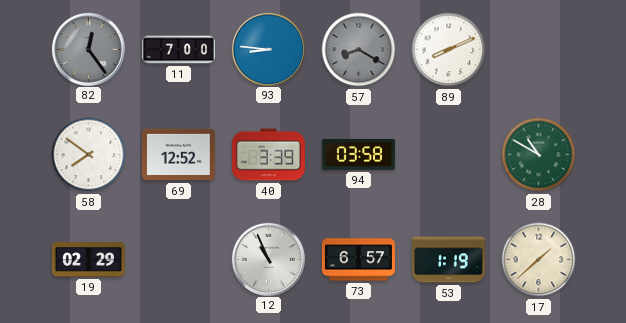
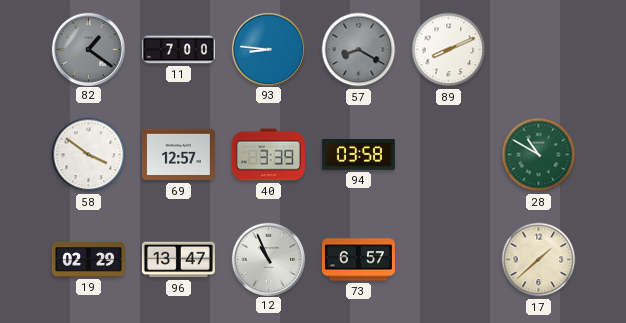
82: 12:24 -> 1:21 (88, 49)
58: 7:51 -> 3:51 (89, 155)
69: 12:52 -> 12:57 (178, 155)
96: none -> 13:47 (178, 260)
53: 1:19 -> none (448, 260)
